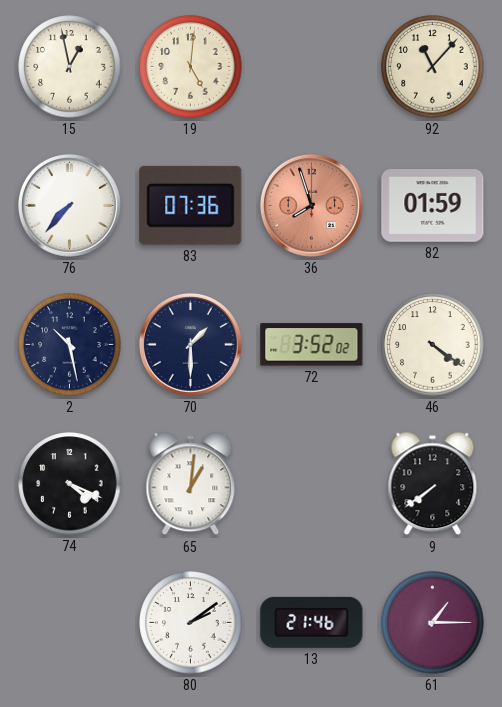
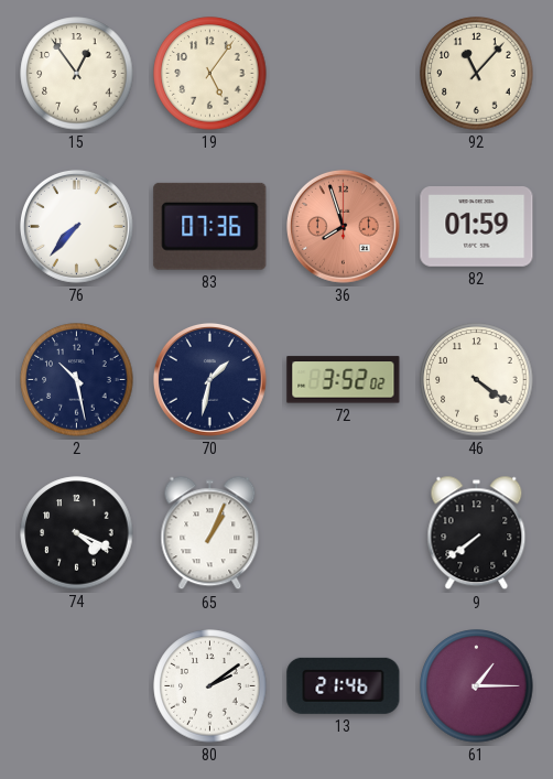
15: 12:58 -> 12:54 (77, 74)
19: 5:01 -> 5:06 (210, 74)
70: 1:30 -> 1:32 (209, 379)
65: 1:01 -> 1:04 (210, 533)
